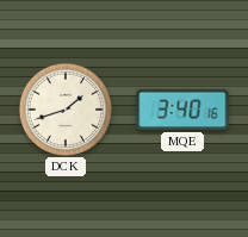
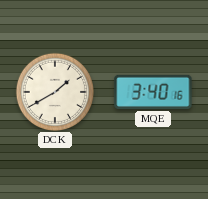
DCK: 1:42 -> 1:40 (54, 91)
